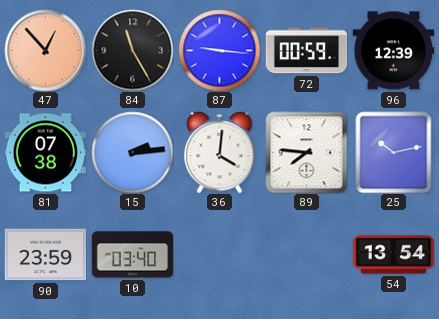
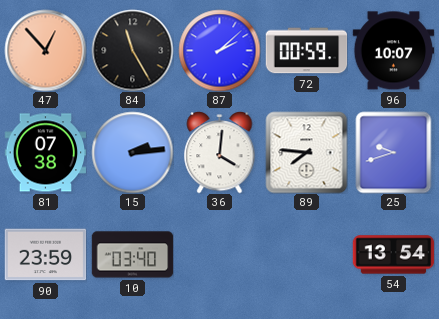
87: 9:16 -> 2:08 (219, 50)
96: 12:39 -> 10:07 (393, 51)
25: 10:13 -> 9:42 (394, 152)
